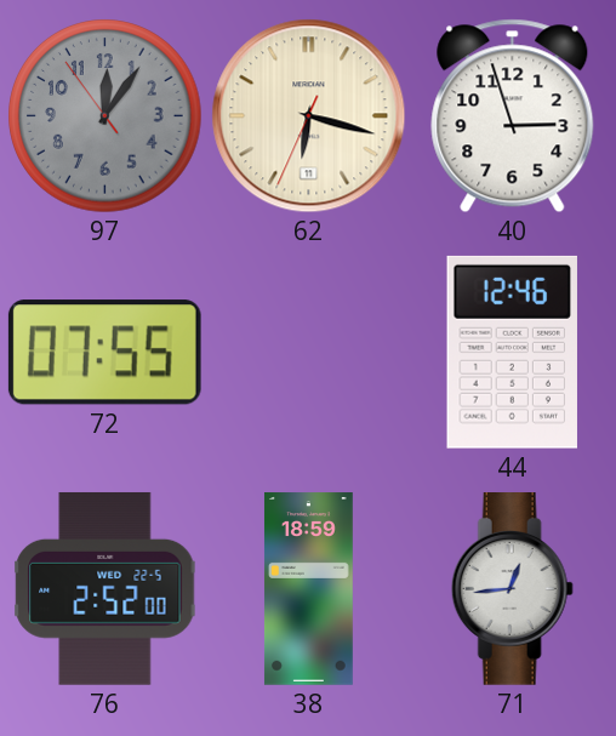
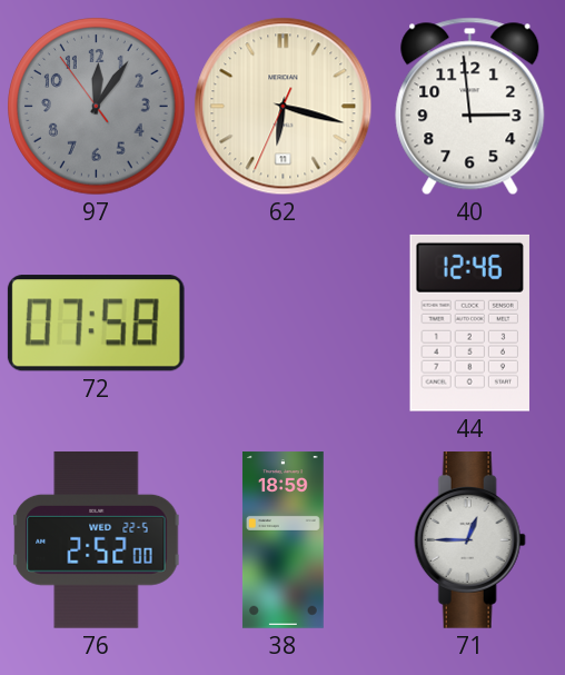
40: 2:57 -> 2:59 (470, 107)
72: 07:55 -> 07:58 (96, 324)
71: 12:44 -> 12:45 (469, 540)
